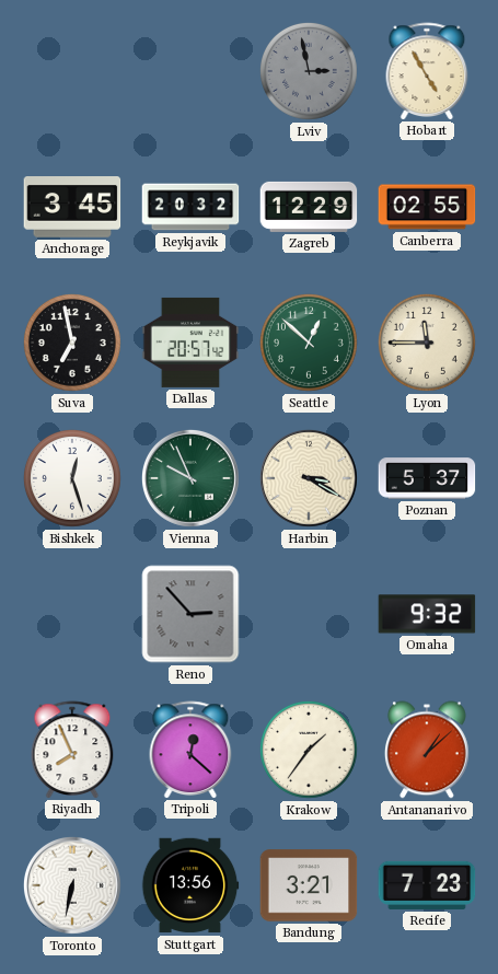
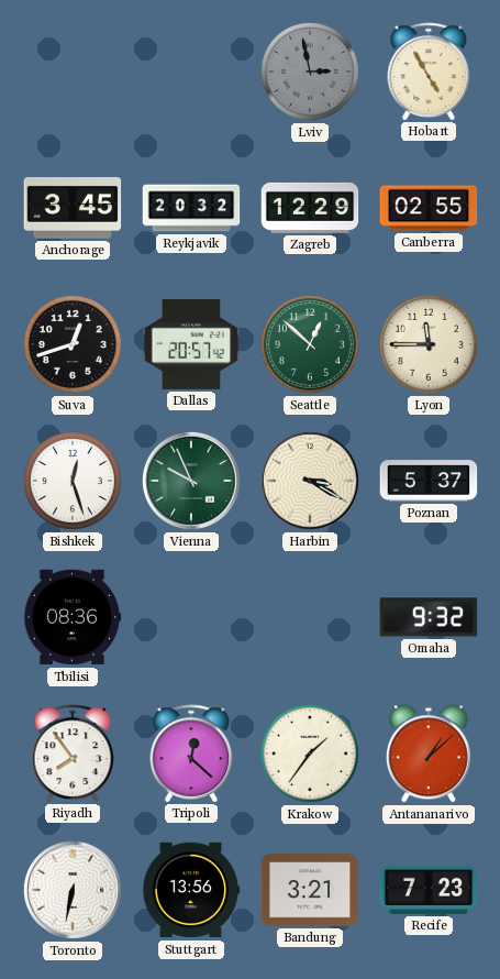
Suva: 6:58 -> 12:42 (73, 344)
Tbilisi: none -> 08:36 (73, 617)
Reno: 2:53 -> none (190, 614)
Riyadh: 7:56 -> 7:54 (73, 754)
